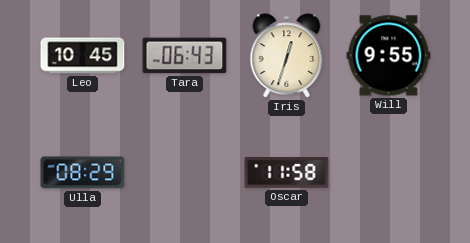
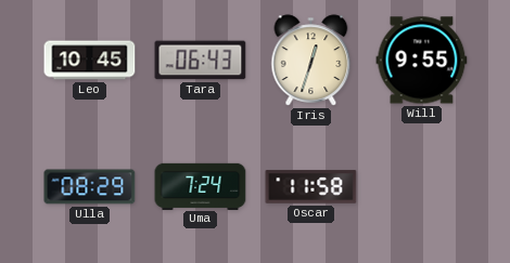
Uma: none -> 7:24 (201, 186)
